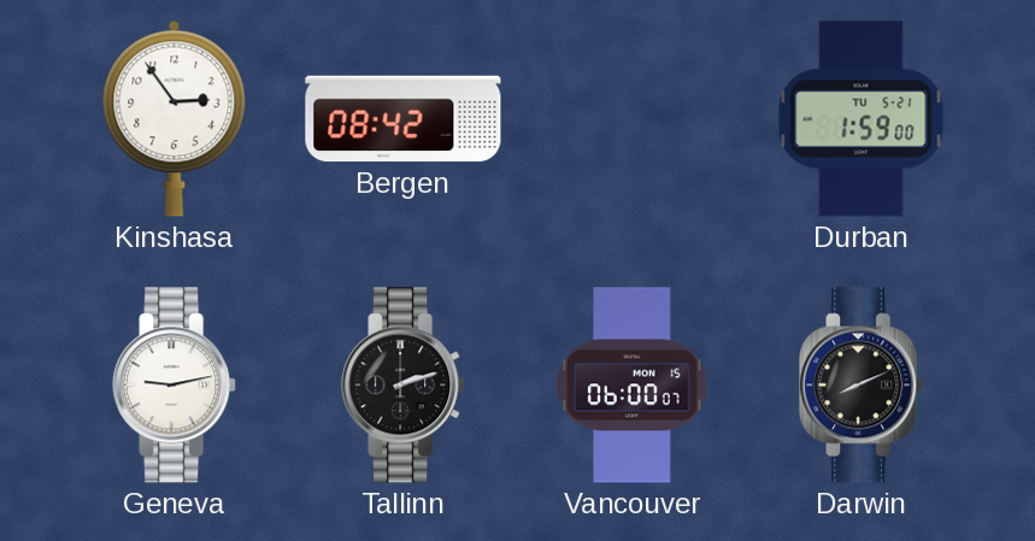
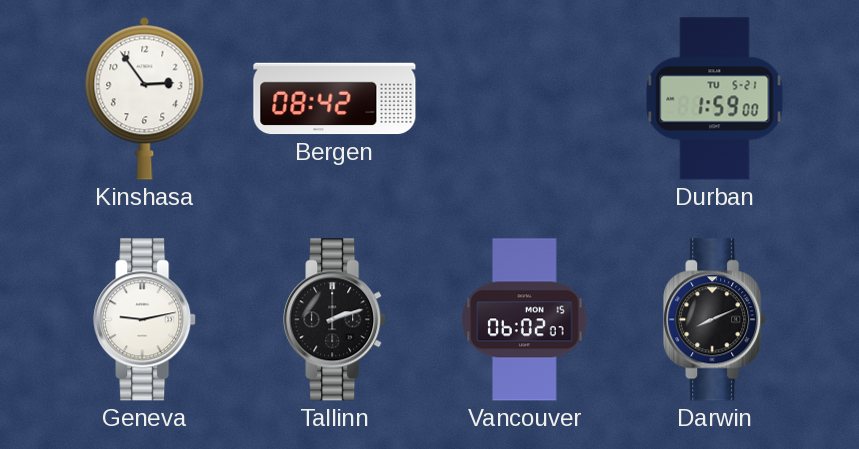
Vancouver: 06:00 -> 06:02 (525, 320)
